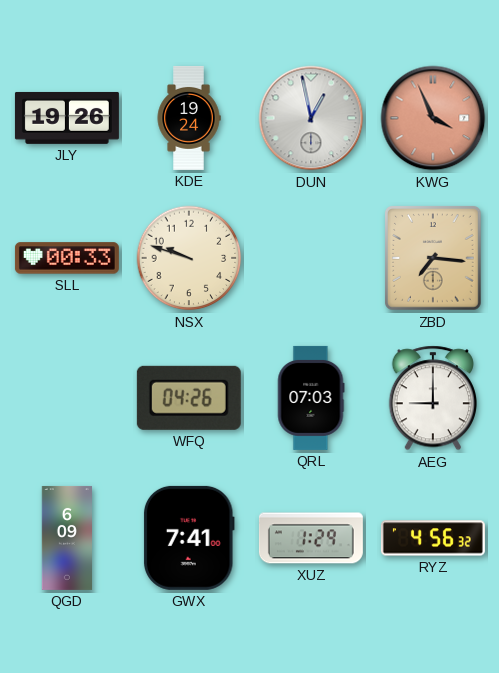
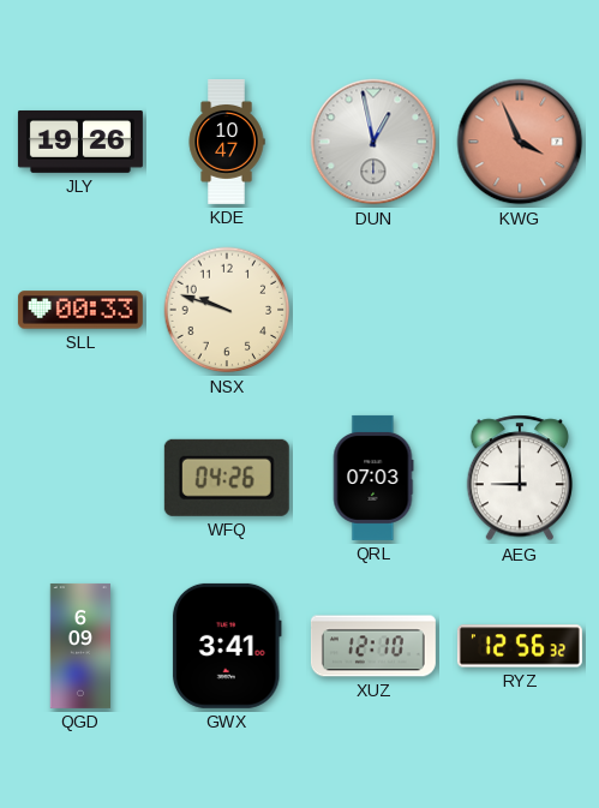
KDE: 19:24 -> 10:47 (227, 142)
ZBD: 7:16 -> none (434, 259)
GWX: 7:41 -> 3:41 (227, 646)
XUZ: 1:29 -> 12:10 (373, 646)
RYZ: 4:56 -> 12:56 (520, 646)
